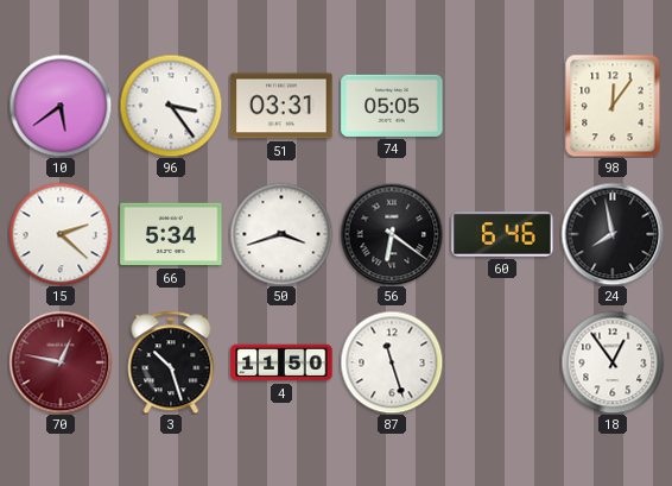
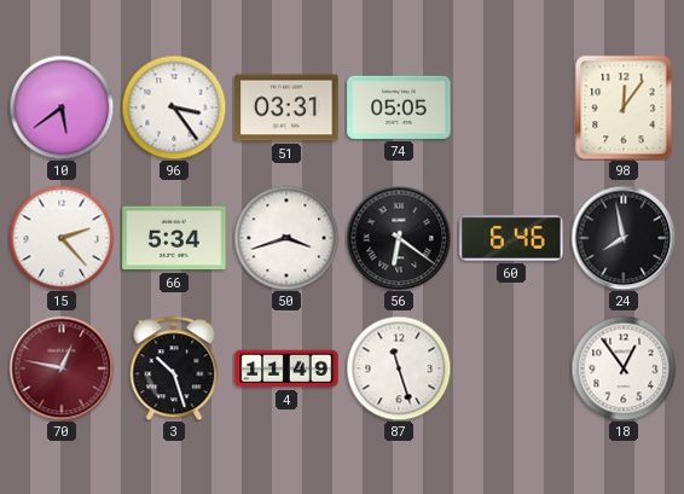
15: 2:22 -> 2:23 (62, 238)
4: 11:50 -> 11:49 (286, 368)
